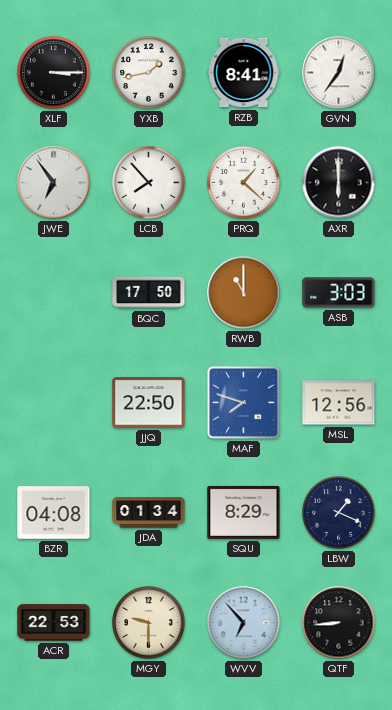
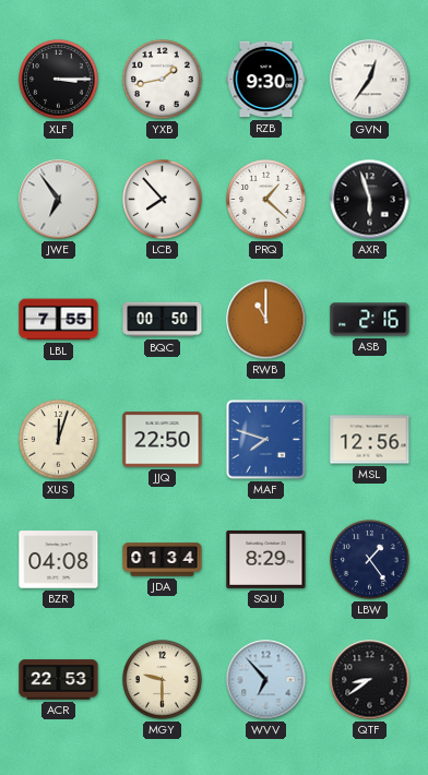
RZB: 8:41 -> 9:30 (266, 80)
AXR: 6:00 -> 5:57 (370, 200)
LBL: none -> 7:55 (59, 320)
BQC: 17:50 -> 00:50 (163, 320)
ASB: 3:03 -> 2:16 (370, 320)
XUS: none -> 12:03 (59, 440)
LBW: 1:19 -> 1:24 (370, 560)
QTF: 8:44 -> 8:39 (370, 680)
